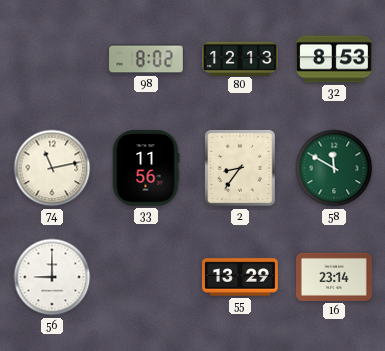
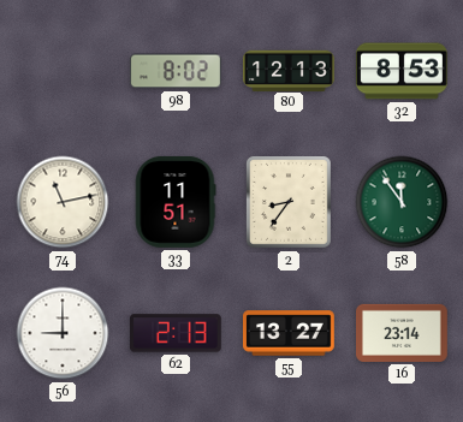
33: 11:56 -> 11:51 (176, 202)
58: 11:50 -> 11:54 (402, 202)
62: none -> 2:13 (176, 333)
55: 13:29 -> 13:27 (290, 333)
